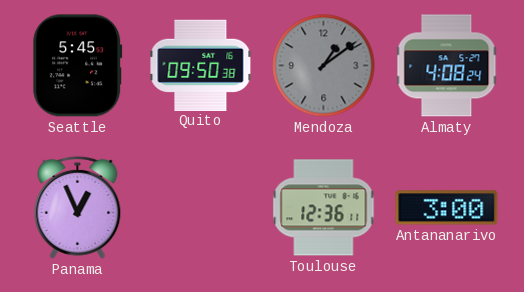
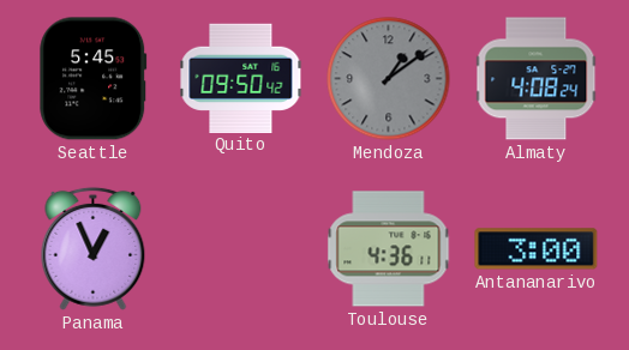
Quito: 09:50:38 -> 09:50:42 (241, 78)
Toulouse: 12:36 -> 4:36 (389, 249)
